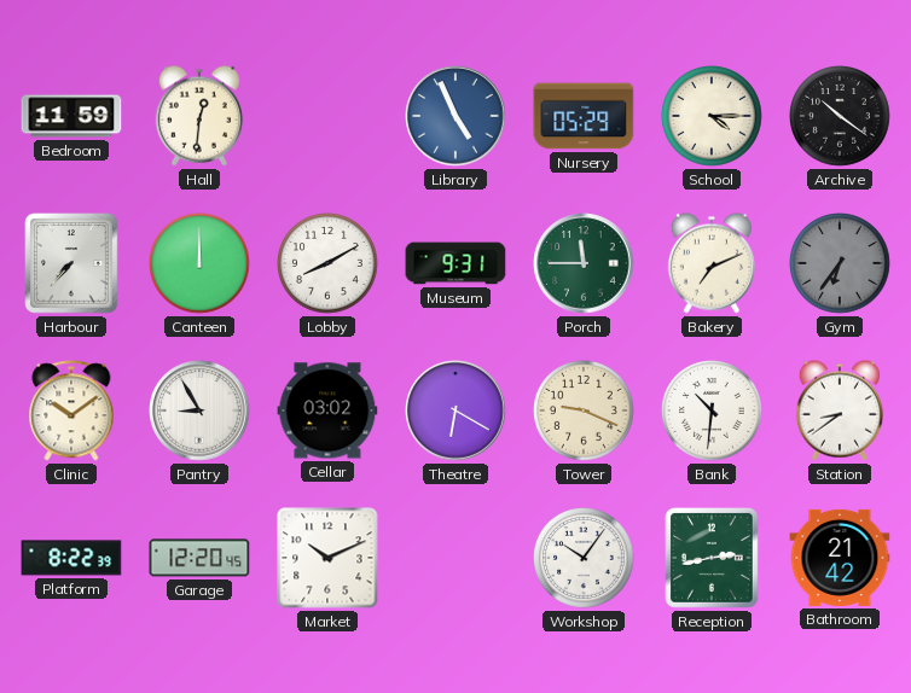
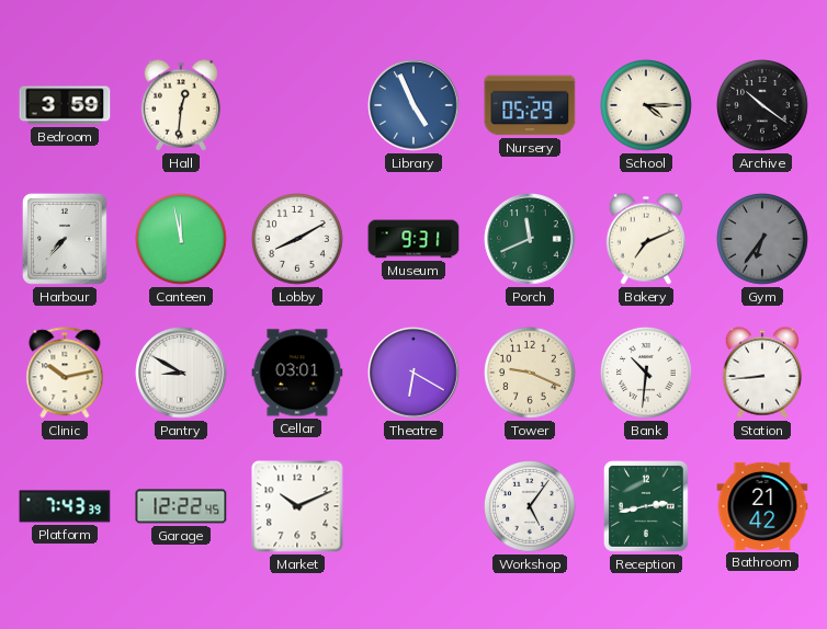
Bedroom: 11:59 -> 3:59 (65, 105)
Canteen: 12:00 -> 11:58 (182, 240)
Porch: 11:45 -> 11:41 (530, 239)
Clinic: 10:09 -> 10:13 (65, 373)
Pantry: 8:55 -> 8:50 (181, 373)
Cellar: 03:02 -> 03:01 (297, 373)
Station: 8:39 -> 8:44 (762, 373)
Platform: 8:22 -> 7:43 (65, 506)
Garage: 12:20 -> 12:22 (181, 506)
Workshop: 10:06 -> 5:06 (531, 507)
